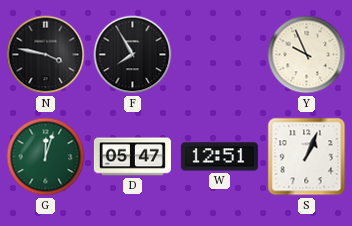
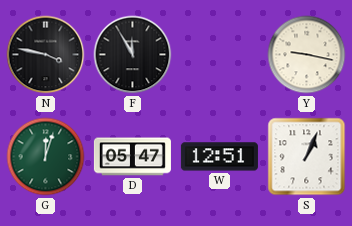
F: 7:55 -> 11:55 (133, 55)
Y: 9:56 -> 9:17 (307, 55)
